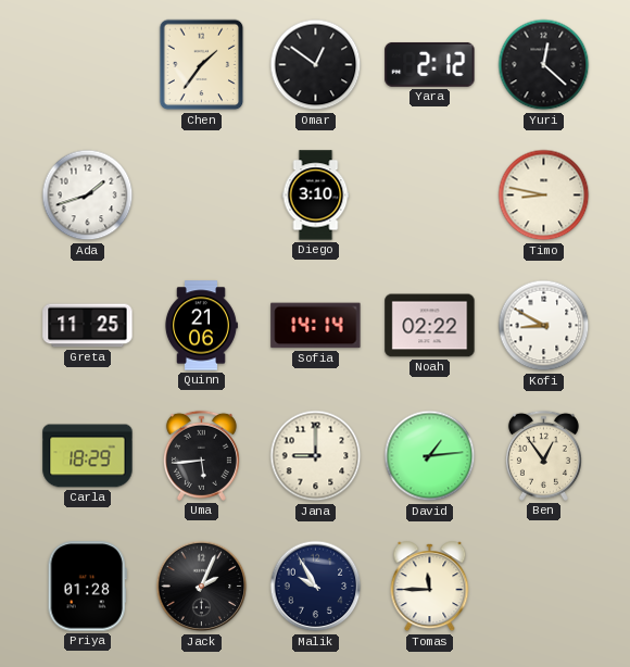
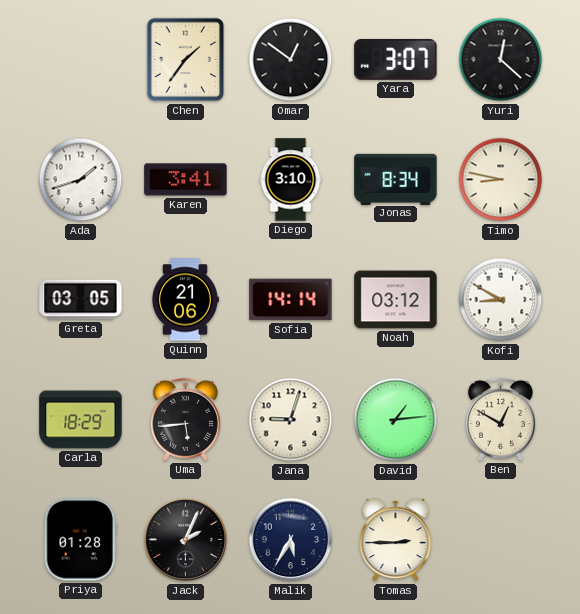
Yara: 2:12 -> 3:07 (396, 59)
Karen: none -> 3:41 (186, 180)
Jonas: none -> 8:34 (396, 179)
Greta: 11:25 -> 03:05 (81, 300)
Noah: 02:22 -> 03:12 (396, 300)
Jana: 9:00 -> 9:03 (291, 420)
Ben: 12:54 -> 12:50 (500, 419)
Malik: 9:55 -> 5:35 (291, 540)
Tomas: 11:45 -> 2:45 (396, 540)
